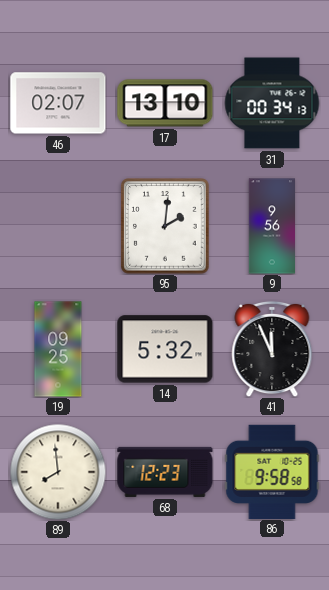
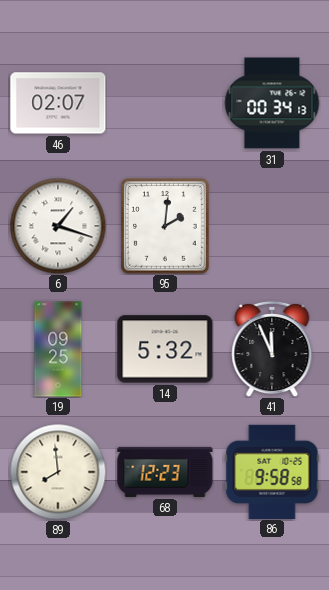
17: 13:10 -> none (165, 103)
6: none -> 1:18 (58, 226)
9: 9:56 -> none (272, 226)
